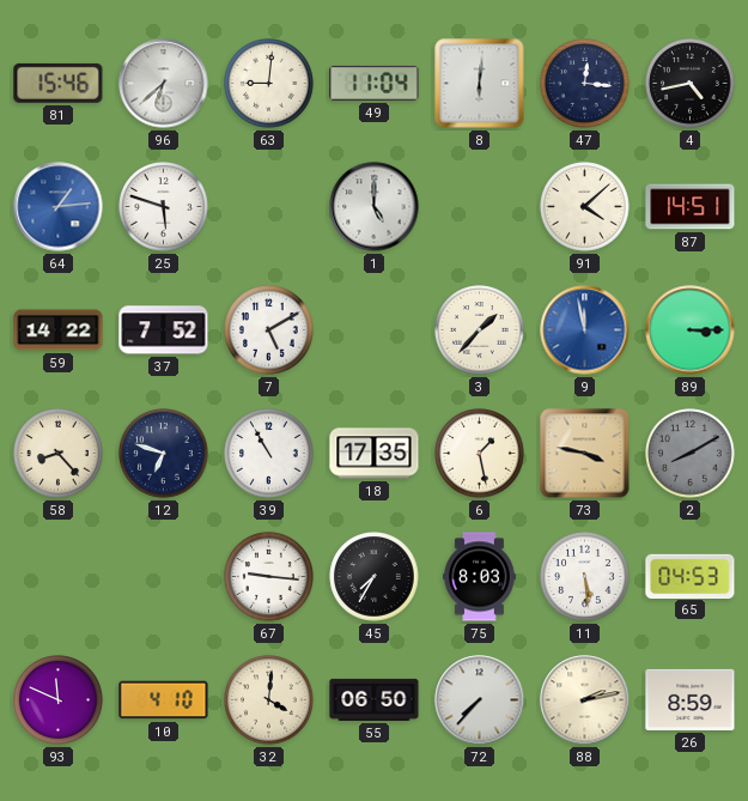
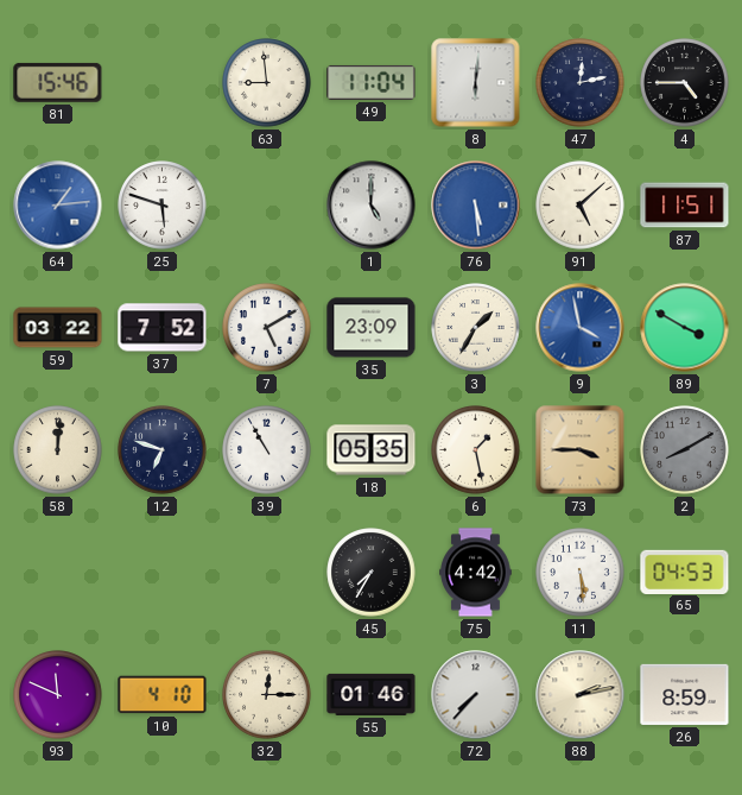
96: 6:38 -> none (164, 84)
63: 9:01 -> 8:59 (267, 83)
47: 12:16 -> 12:13 (581, 83)
4: 4:43 -> 4:45 (685, 83)
76: none -> 5:29 (476, 206)
91: 4:08 -> 5:08 (581, 206)
87: 14:51 -> 11:51 (685, 206)
59: 14:22 -> 03:22 (58, 328)
35: none -> 23:09 (372, 328)
3: 1:37 -> 1:35 (476, 328)
9: 11:58 -> 3:58 (581, 328)
89: 3:15 -> 3:50 (685, 328)
58: 8:23 -> 12:01 (58, 450)
18: 17:35 -> 05:35 (372, 450)
73: 3:47 -> 3:45 (581, 450)
67: 9:16 -> none (269, 577)
75: 8:03 -> 4:42 (476, 573)
32: 4:01 -> 12:15 (267, 695)
55: 06:50 -> 01:46 (372, 694)
